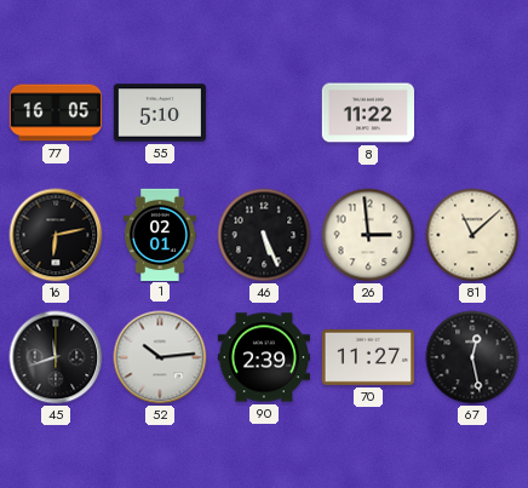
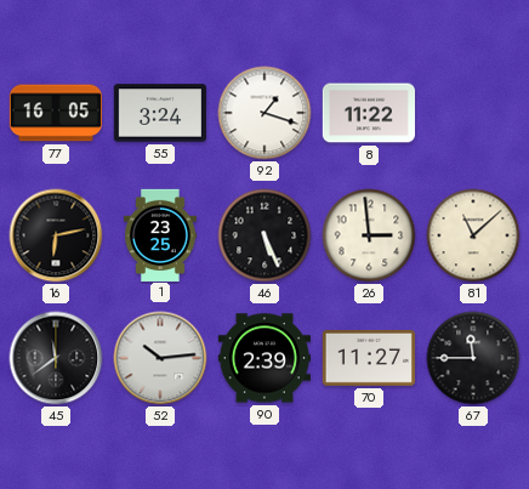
55: 5:10 -> 3:24 (159, 113)
92: none -> 1:18 (264, 113)
1: 02:01 -> 23:25 (161, 234)
45: 11:42 -> 11:39 (56, 358)
67: 12:28 -> 11:45 (473, 358)
